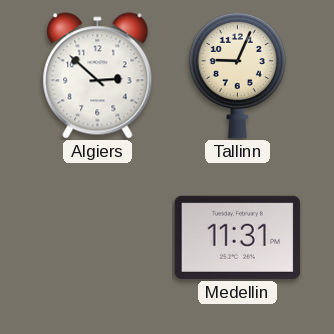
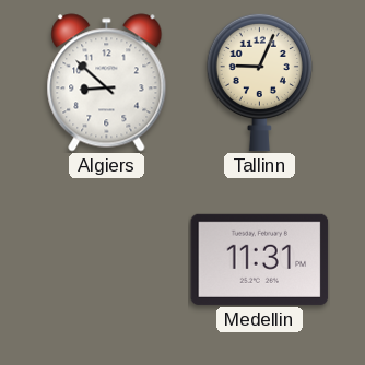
Algiers: 2:52 -> 8:52 (107, 83)
